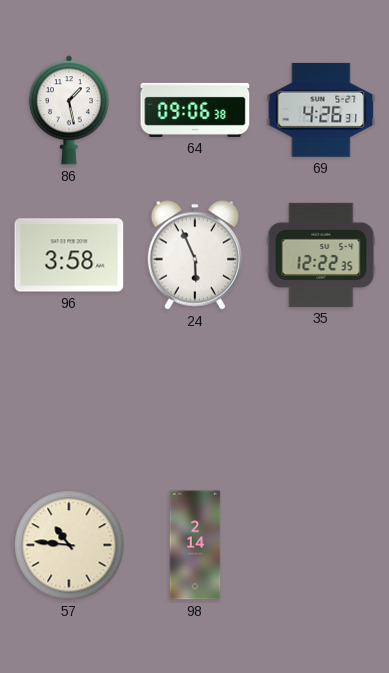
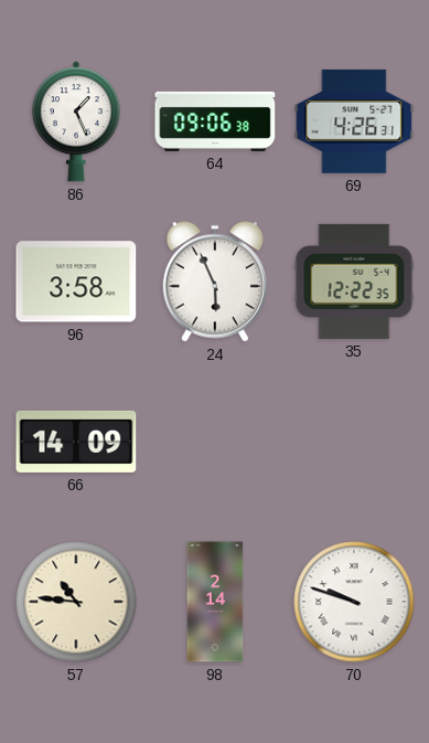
86: 1:28 -> 1:26 (76, 121)
66: none -> 14:09 (76, 442)
70: none -> 9:48 (354, 602)
